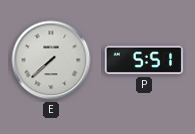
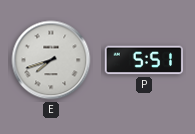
E: 7:38 -> 7:42 (51, 60)
